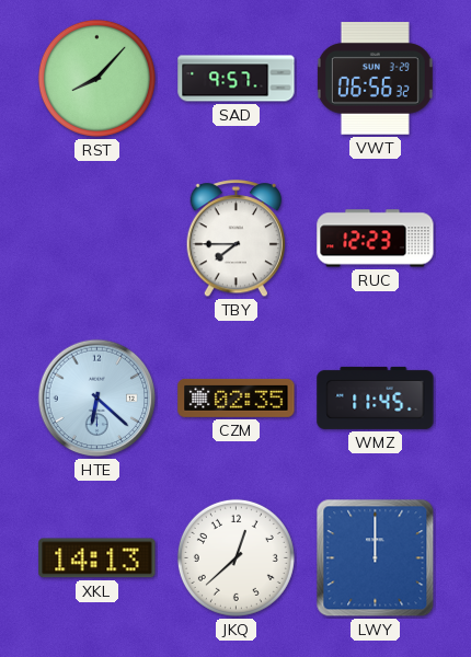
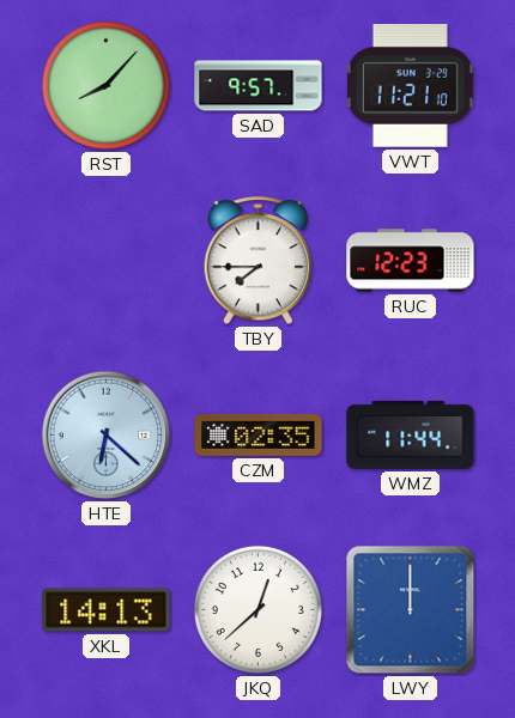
VWT: 06:56 -> 11:21 (410, 86)
WMZ: 11:45 -> 11:44 (411, 434)
